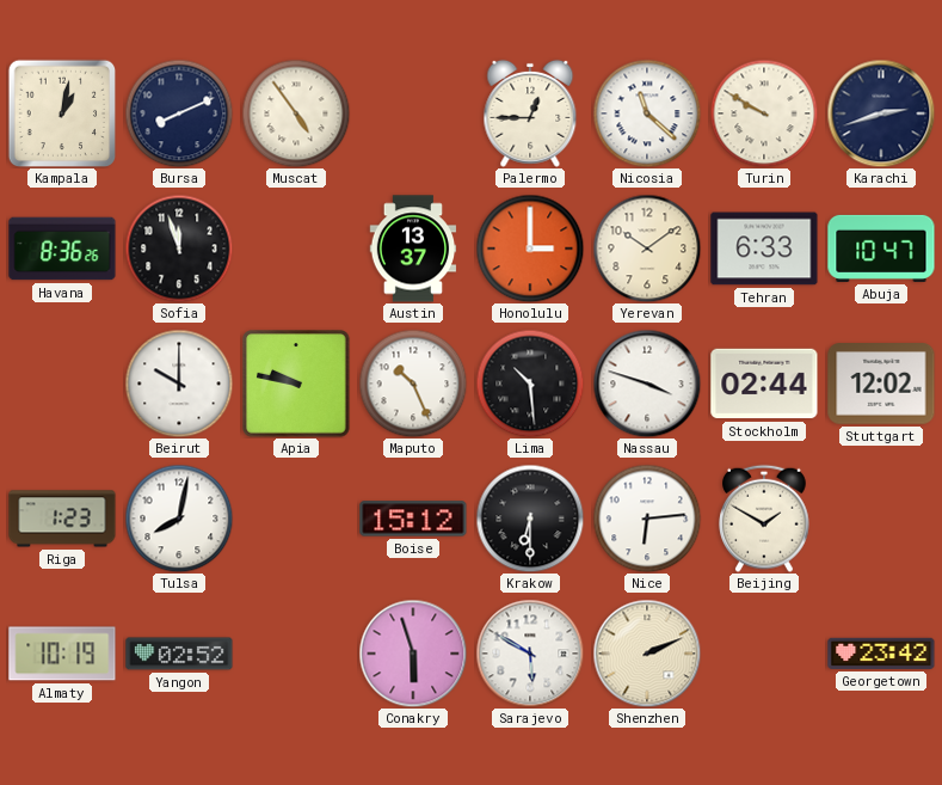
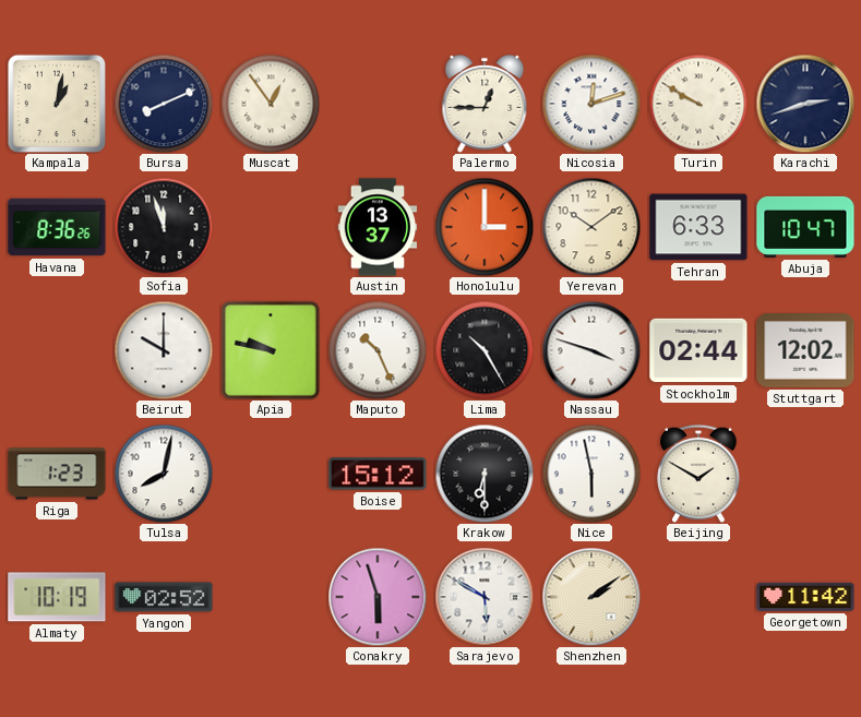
Muscat: 4:54 -> 12:54 (271, 104)
Nicosia: 11:22 -> 12:12 (591, 104)
Lima: 10:29 -> 10:25 (485, 350)
Nice: 6:14 -> 5:58 (591, 474)
Shenzhen: 2:11 -> 2:09 (591, 597)
Georgetown: 23:42 -> 11:42 (805, 597)
